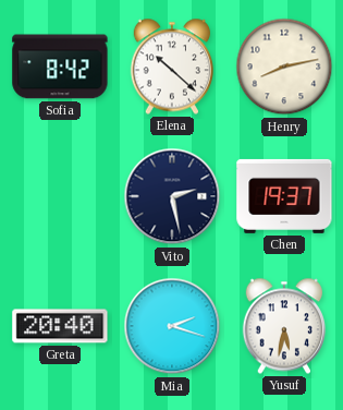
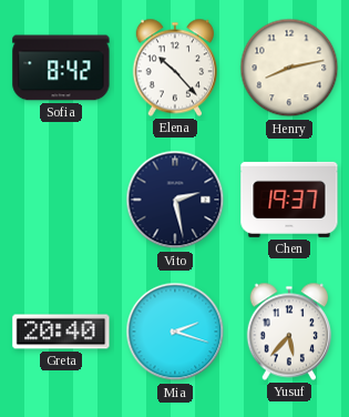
Elena: 10:22 -> 10:23 (174, 68)
Yusuf: 5:32 -> 5:37 (288, 332)
